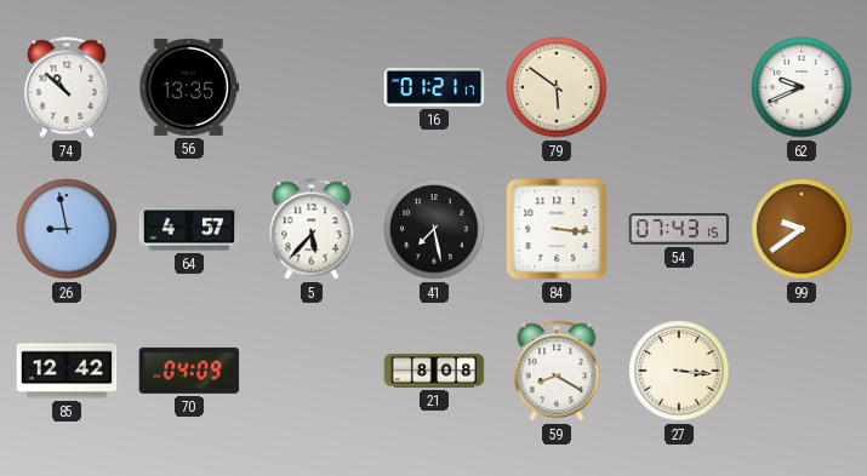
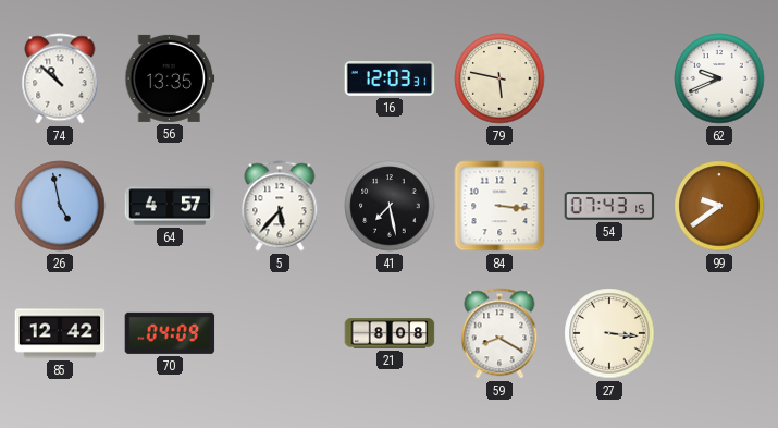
16: 01:21 -> 12:03 (390, 80)
79: 5:51 -> 5:47 (499, 78)
26: 8:58 -> 4:58 (60, 206)
